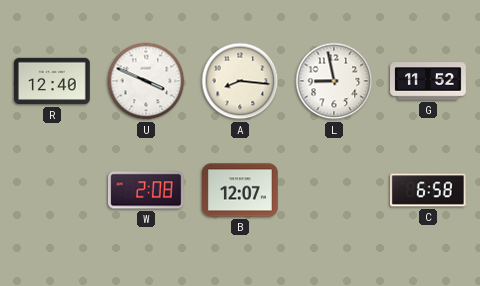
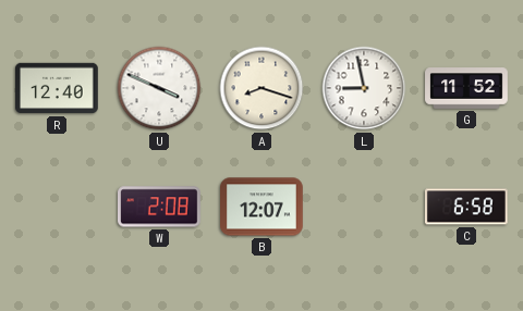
A: 8:16 -> 8:18 (261, 88)
